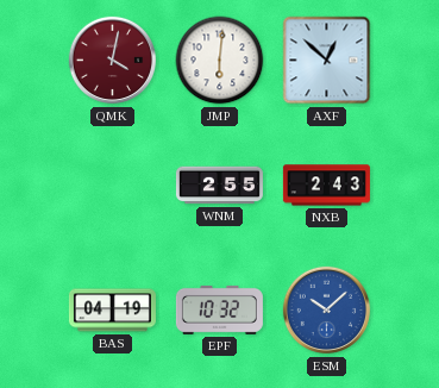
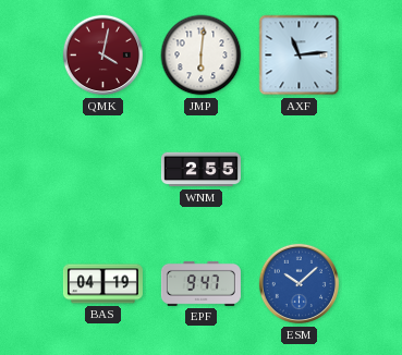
AXF: 12:52 -> 11:14 (300, 56)
NXB: 2:43 -> none (326, 186)
EPF: 10:32 -> 9:47 (200, 283)
